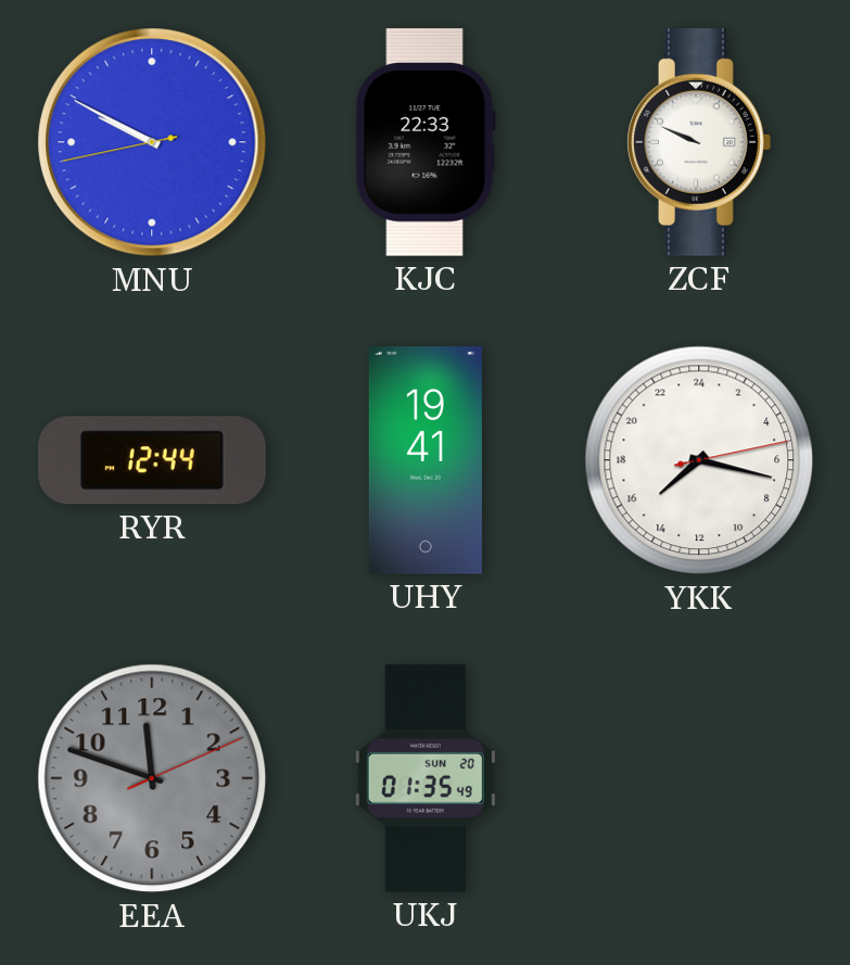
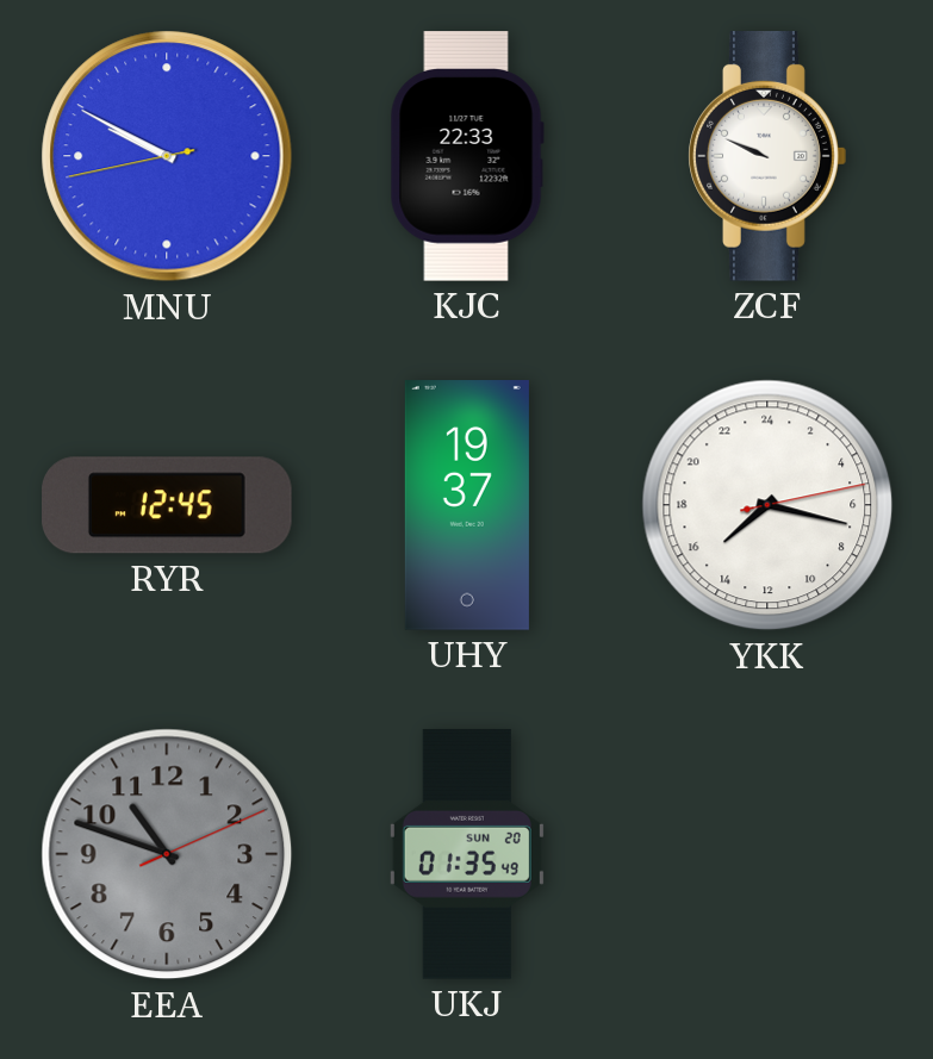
RYR: 12:44 -> 12:45 (168, 505)
UHY: 19:41 -> 19:37 (467, 505)
EEA: 11:48 -> 10:48 (167, 854)
